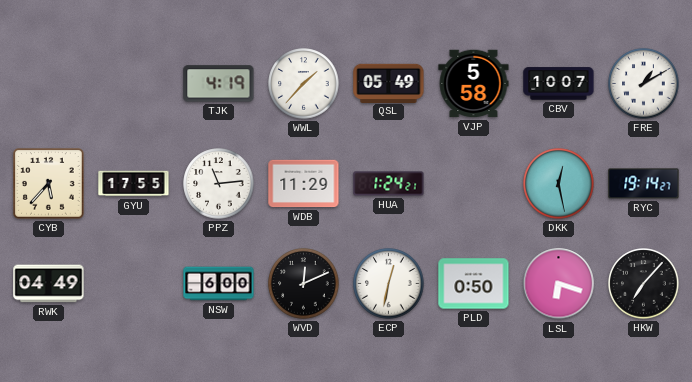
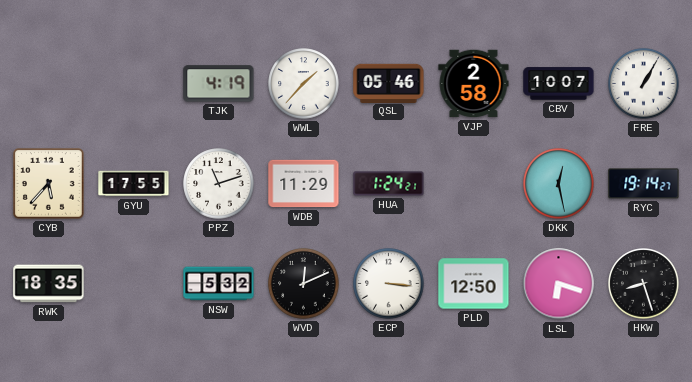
QSL: 05:49 -> 05:46 (389, 83)
VJP: 5:58 -> 2:58 (474, 84)
FRE: 1:10 -> 1:05 (644, 84)
PPZ: 11:14 -> 11:12 (219, 184)
RWK: 04:49 -> 18:35 (49, 284)
NSW: 6:00 -> 5:32 (219, 284)
ECP: 12:32 -> 3:16 (389, 284)
PLD: 0:50 -> 12:50 (474, 284)
HKW: 7:07 -> 8:27 (644, 284)
